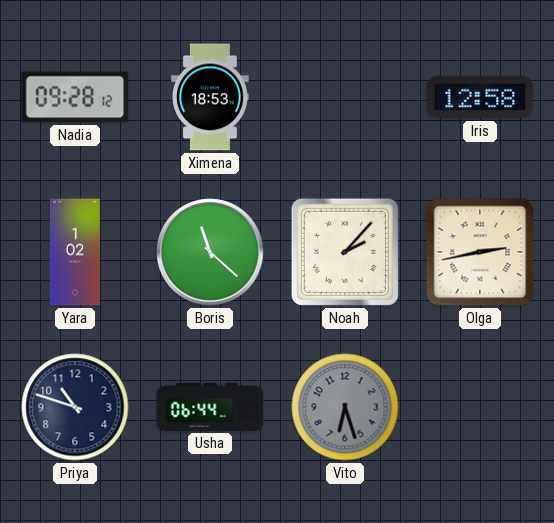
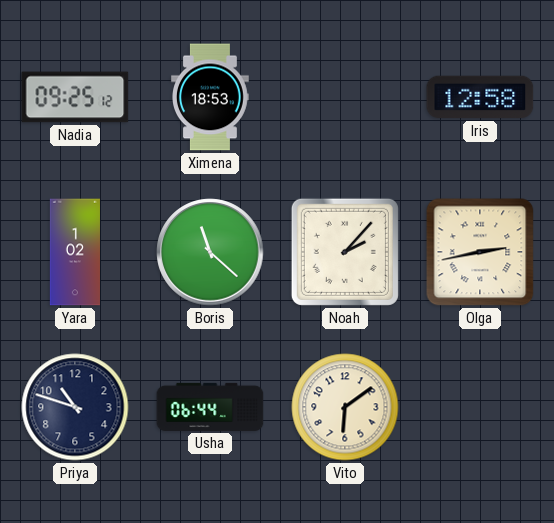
Nadia: 09:28 -> 09:25 (75, 97)
Vito: 6:27 -> 6:09 (345, 407)
Vito dial: grey -> cream (345, 407)
